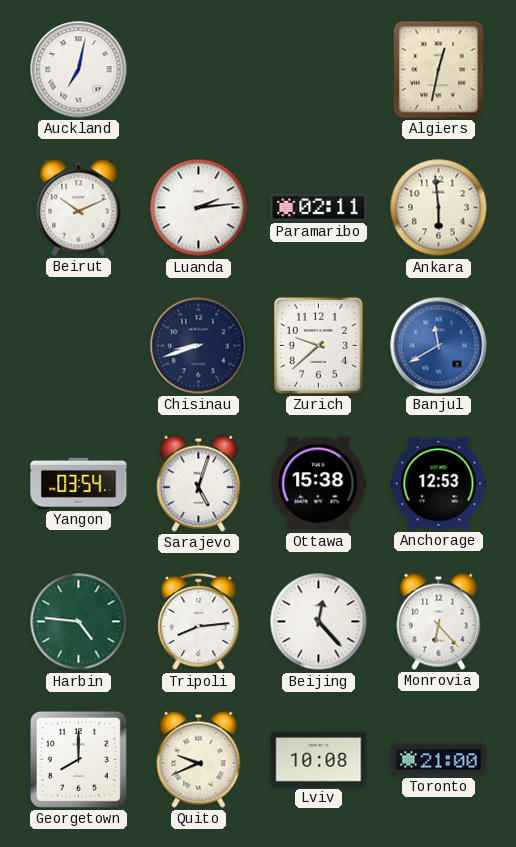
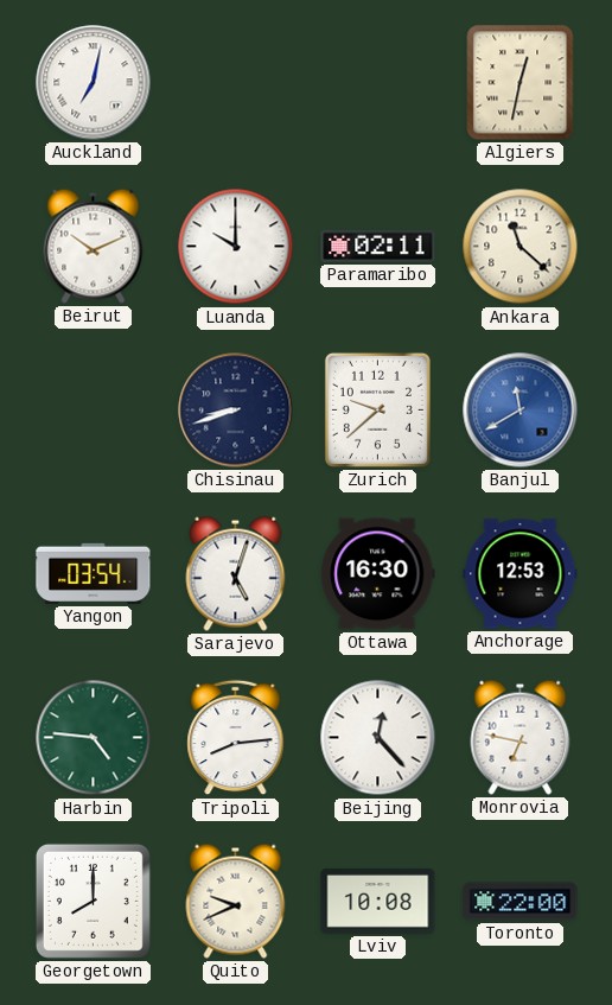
Luanda: 2:14 -> 10:00 (236, 247)
Ankara: 5:59 -> 11:22 (521, 247)
Ottawa: 15:38 -> 16:30 (378, 574)
Monrovia: 6:23 -> 6:47 (521, 737)
Toronto: 21:00 -> 22:00 (521, 902)
